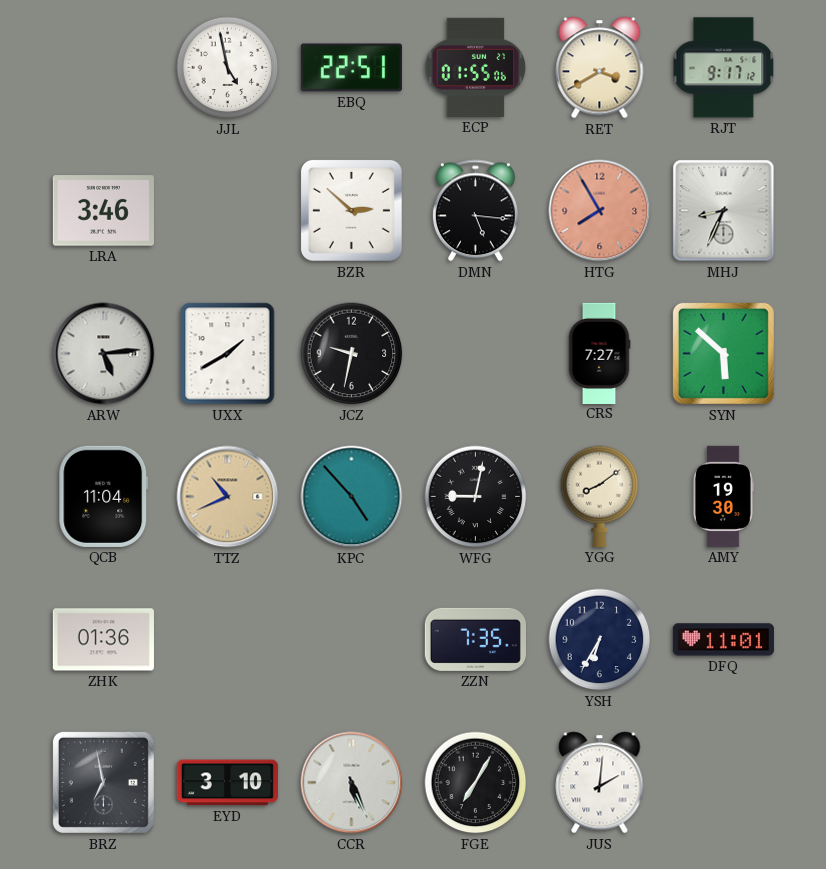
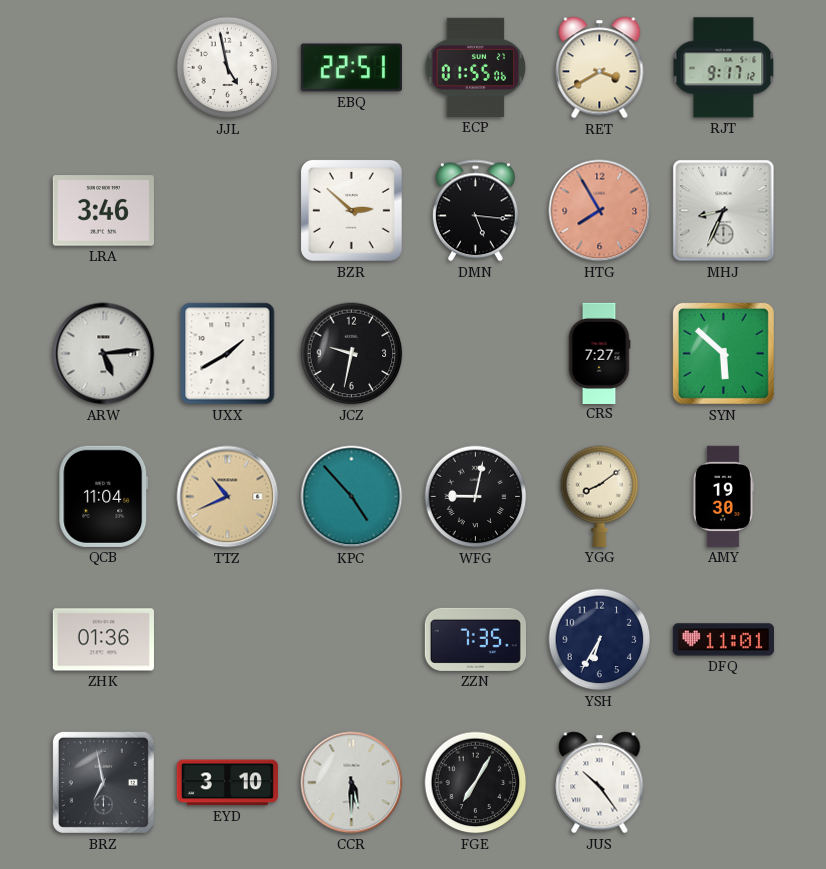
CCR: 5:26 -> 5:30 (352, 783)
JUS: 2:01 -> 10:24 (600, 783)
